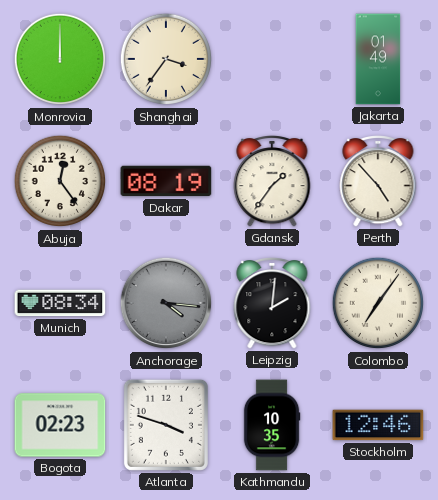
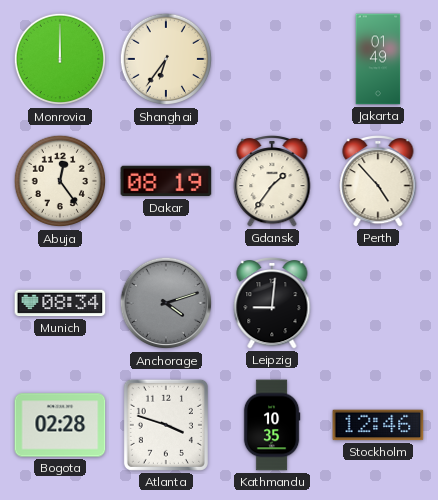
Shanghai: 3:36 -> 6:36 (166, 59)
Anchorage: 4:16 -> 4:12 (166, 303)
Leipzig: 2:01 -> 9:01 (272, 304)
Colombo: 7:06 -> none (378, 303)
Bogota: 02:23 -> 02:28 (60, 425)
